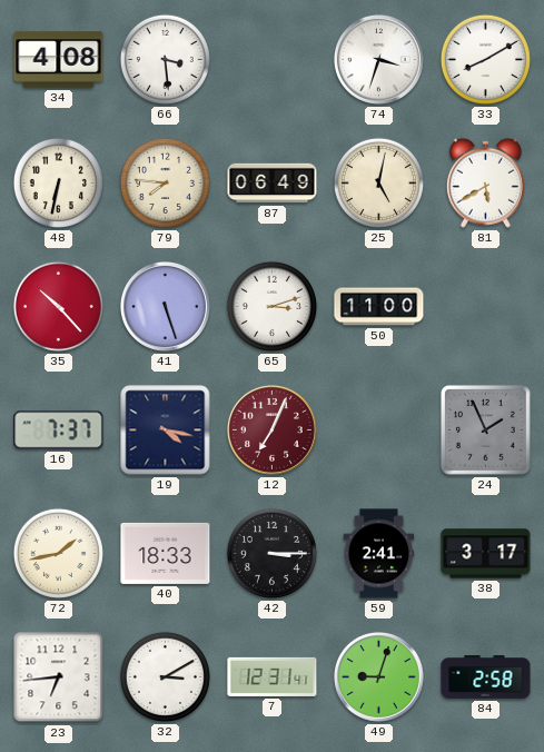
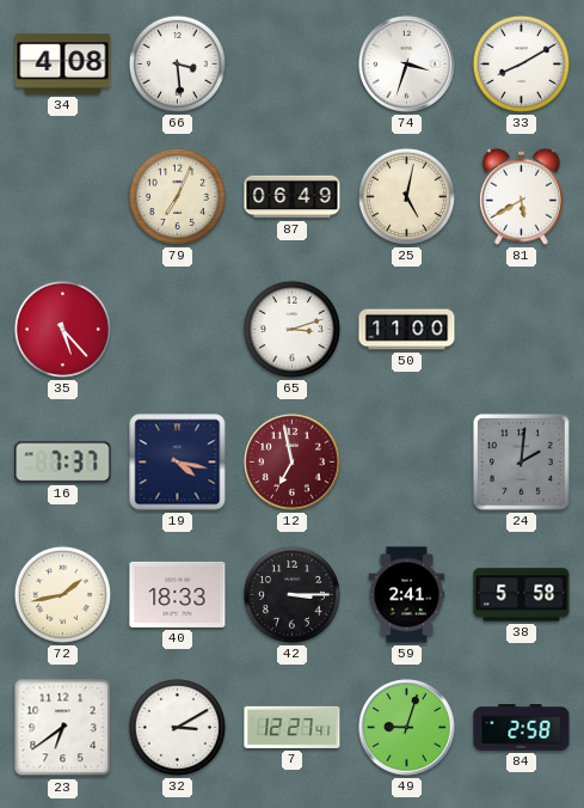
48: 6:32 -> none (58, 182)
79: 7:46 -> 7:04 (177, 196)
35: 10:23 -> 5:23 (62, 329)
41: 5:27 -> none (165, 306)
12: 7:04 -> 6:58 (291, 461)
24: 1:56 -> 2:01 (521, 461)
38: 3:17 -> 5:58 (522, 595)
23: 6:44 -> 6:39 (63, 728)
7: 12:31 -> 12:27 (293, 727)
